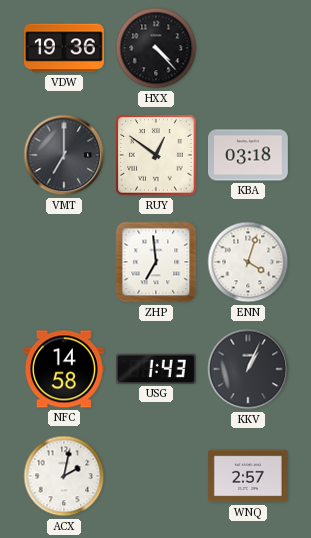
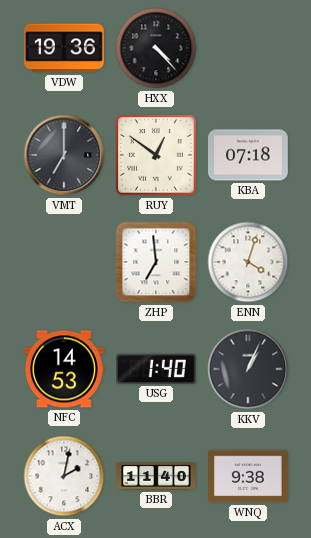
KBA: 03:18 -> 07:18 (249, 155)
NFC: 14:58 -> 14:53 (65, 369)
USG: 1:43 -> 1:40 (156, 369)
BBR: none -> 11:40 (156, 476)
WNQ: 2:57 -> 9:38 (249, 476)
